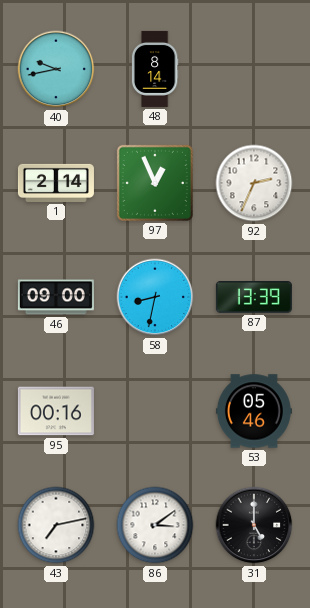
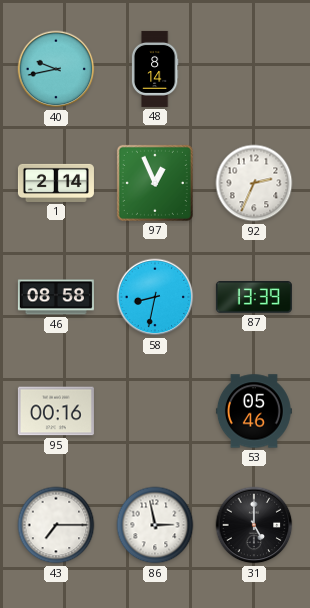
46: 09:00 -> 08:58 (56, 297)
43: 7:13 -> 7:15 (56, 525)
86: 3:09 -> 2:58 (155, 525)
